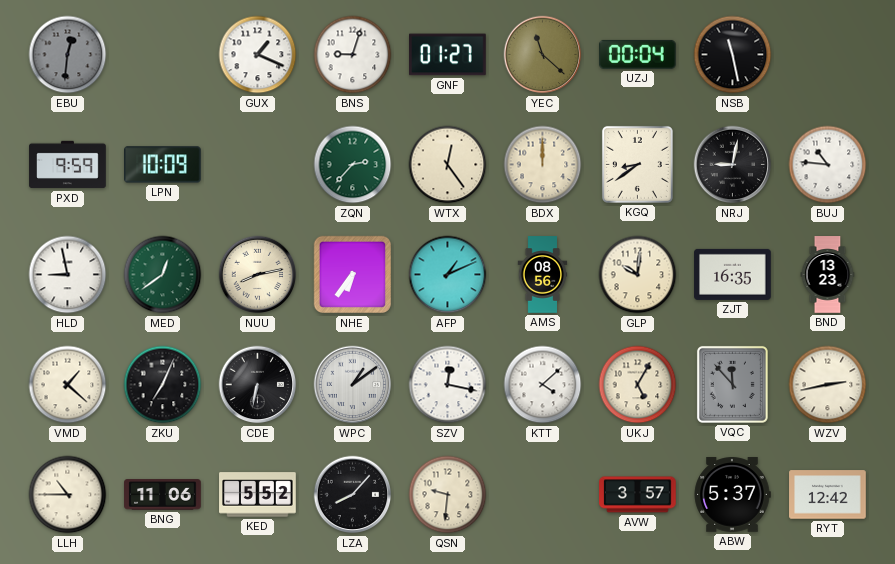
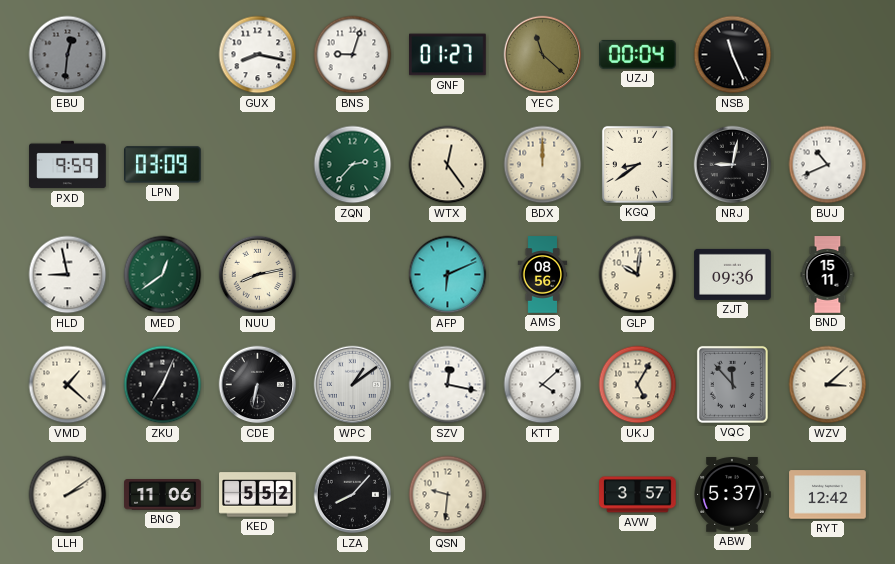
GUX: 1:19 -> 8:17 (258, 55)
NSB: 11:28 -> 11:26 (733, 55)
LPN: 10:09 -> 03:09 (163, 165)
BUJ: 10:46 -> 10:41 (828, 165)
NHE: 6:36 -> none (353, 275)
AFP: 1:11 -> 6:11 (448, 275)
ZJT: 16:35 -> 09:36 (733, 274)
BND: 13:23 -> 15:11 (828, 275)
WZV: 2:43 -> 3:08 (828, 385)
LLH: 10:45 -> 2:09 (68, 495)
